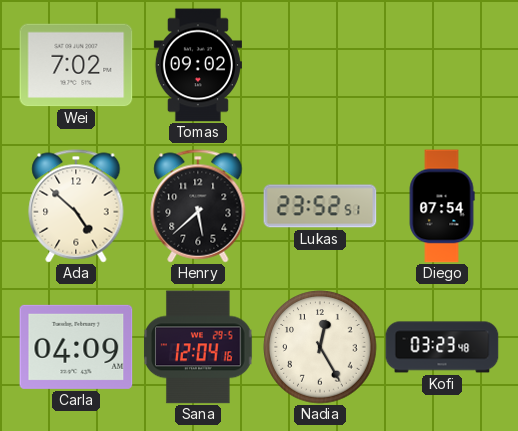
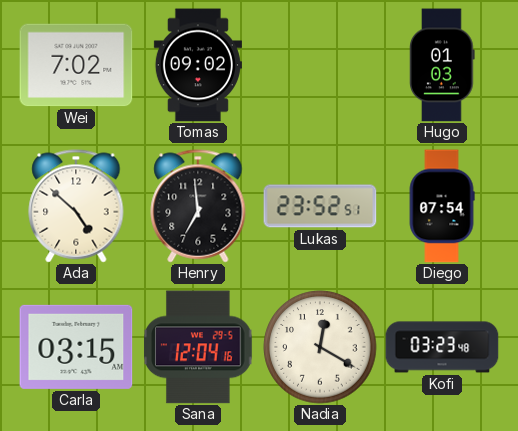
Hugo: none -> 01:03 (442, 65)
Henry: 5:38 -> 6:59 (198, 206)
Carla: 04:09 -> 03:15 (76, 347)
Nadia: 12:25 -> 12:20 (320, 347)
